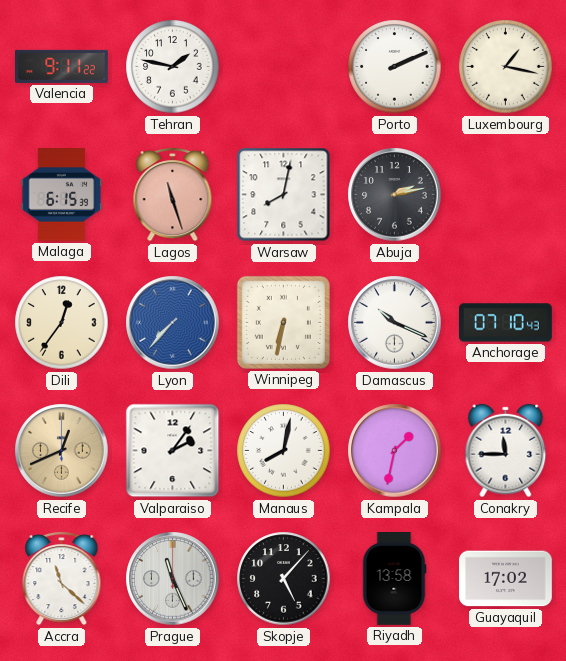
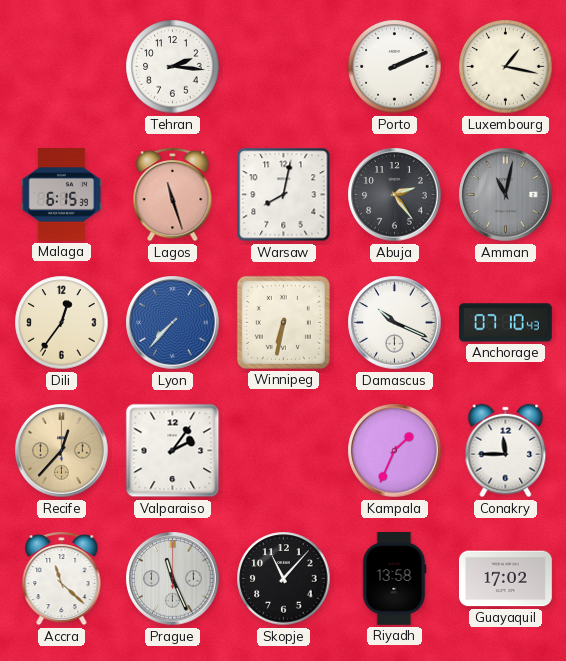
Valencia: 9:11 -> none (62, 66)
Tehran: 1:47 -> 2:16 (173, 67)
Abuja: 2:13 -> 2:24 (395, 195)
Amman: none -> 11:02 (506, 195)
Recife: 12:41 -> 12:37 (62, 451)
Manaus: 8:02 -> none (284, 451)
Kampala: 1:32 -> 1:34 (395, 451)
Skopje: 5:07 -> 11:07 (284, 579)
